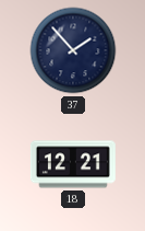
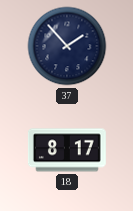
18: 12:21 -> 8:17 (67, 150)
